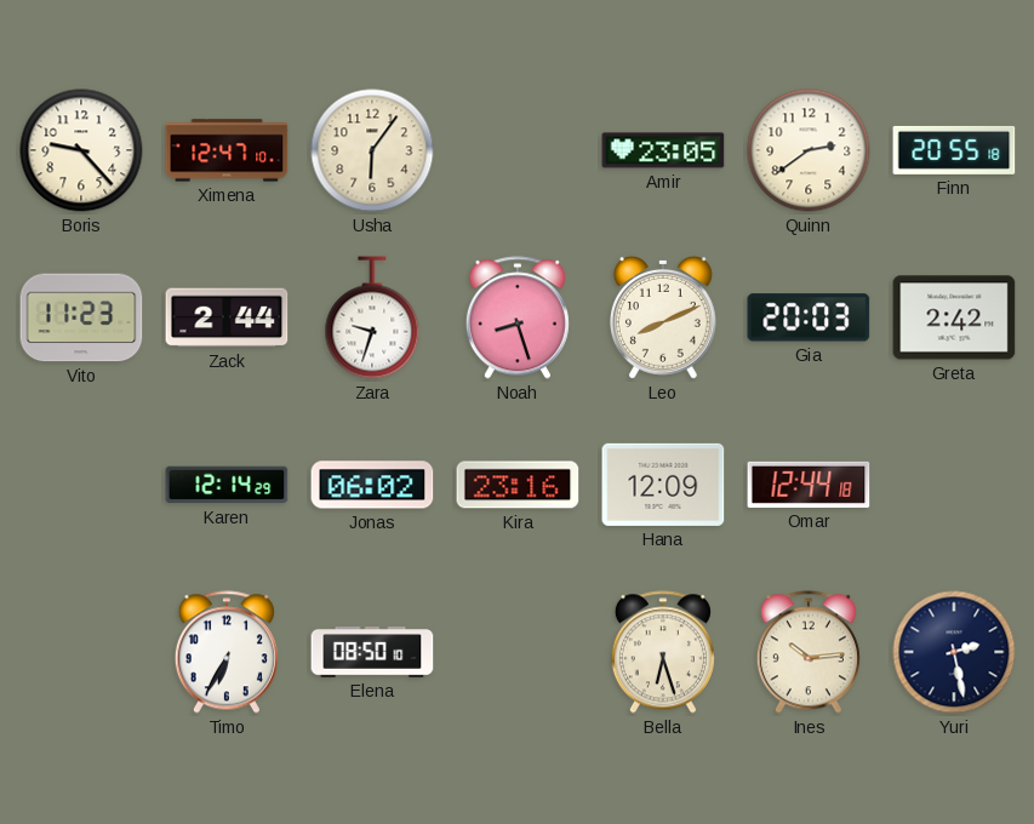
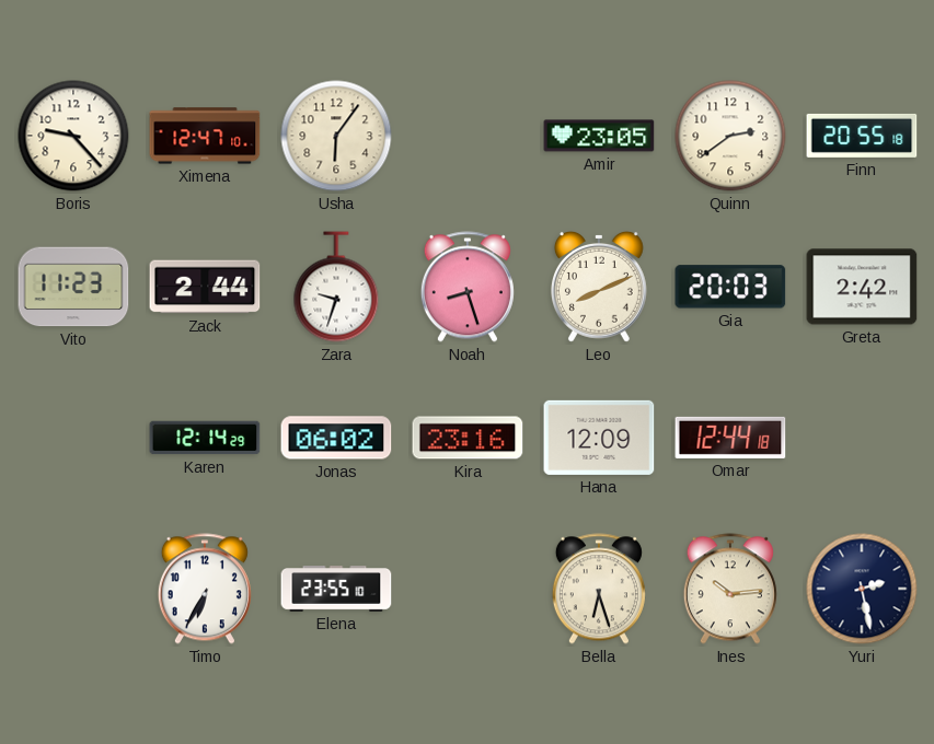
Elena: 08:50 -> 23:55 (336, 589)
